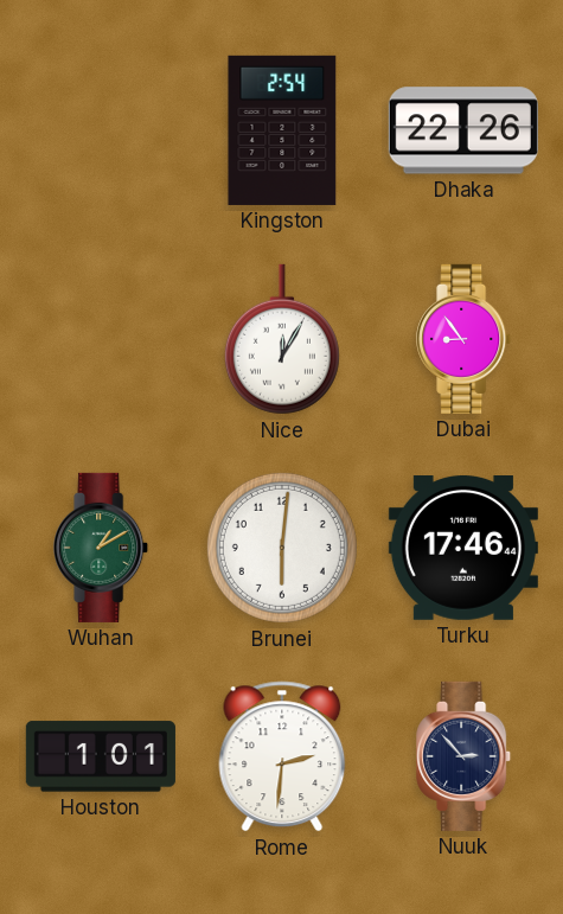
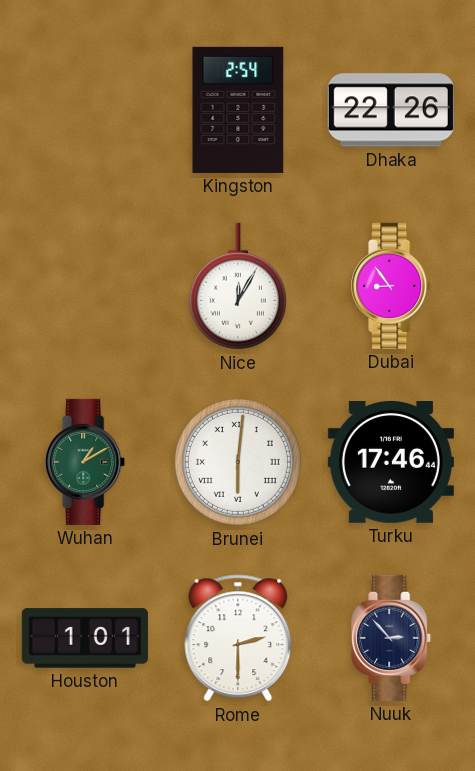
Brunei numerals: Arabic -> Roman (238, 462)
Rome: 2:31 -> 2:30 (238, 638)
